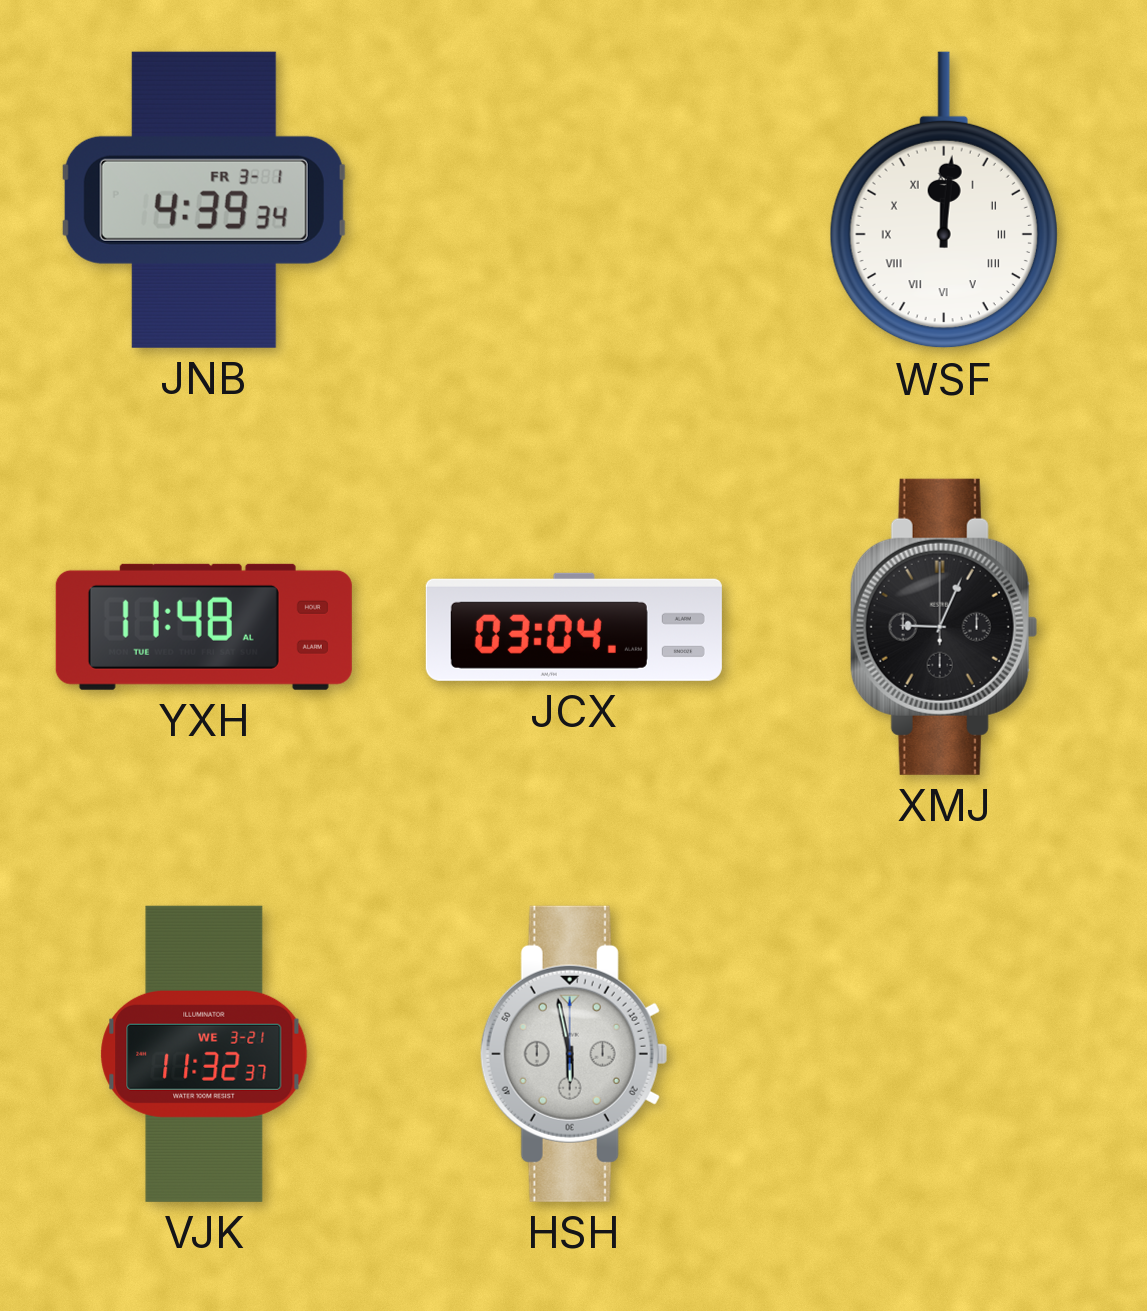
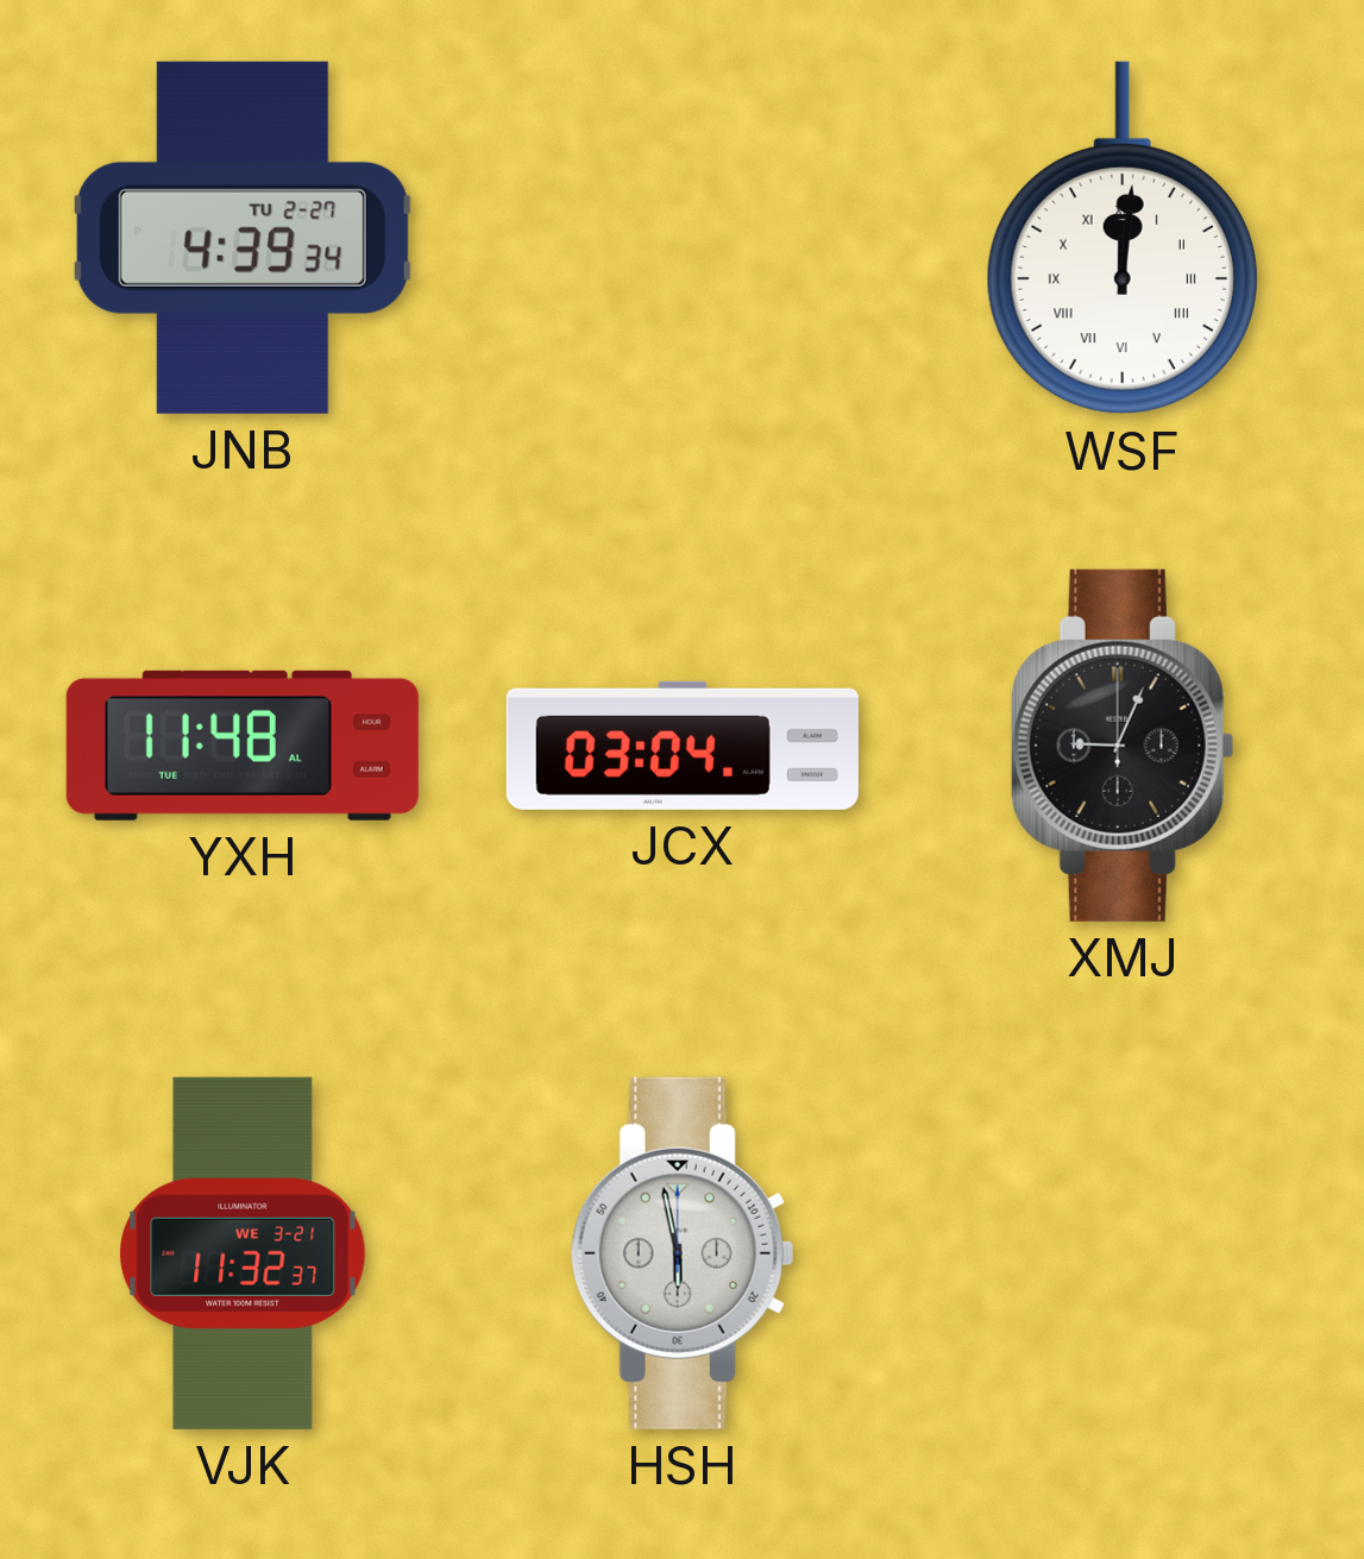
JNB date: FR 3-1 -> TU 2-27 (243, 238)
